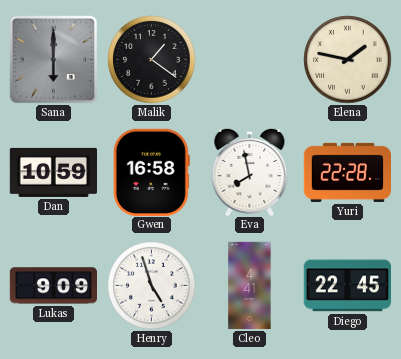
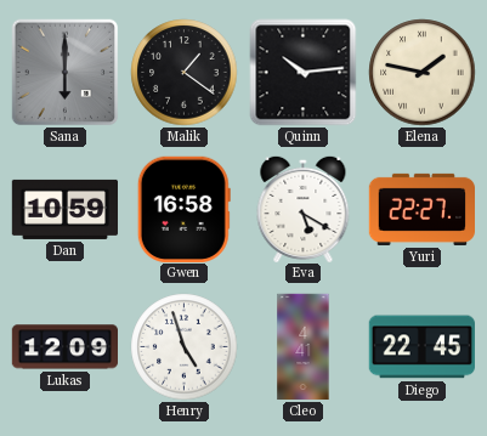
Quinn: none -> 10:14 (304, 73)
Eva: 7:58 -> 5:20 (304, 208)
Yuri: 22:28 -> 22:27 (421, 209)
Lukas: 9:09 -> 12:09 (64, 347)
